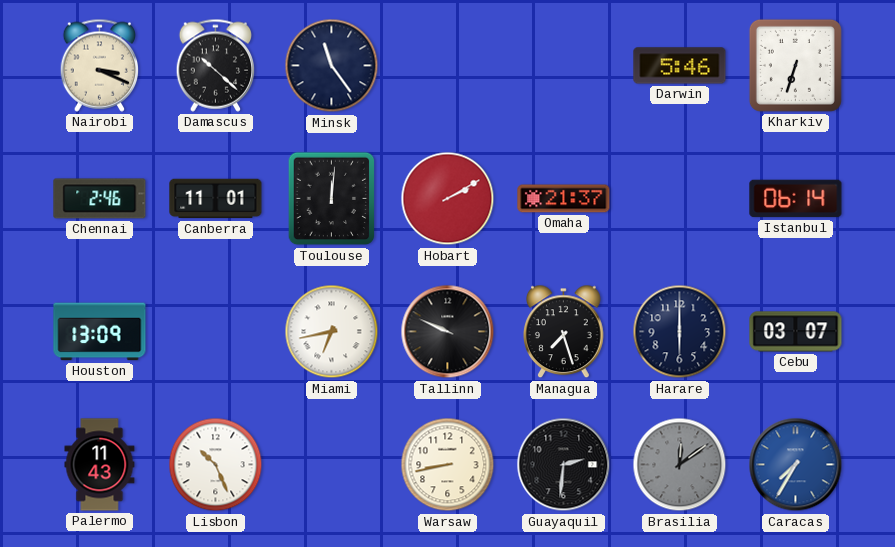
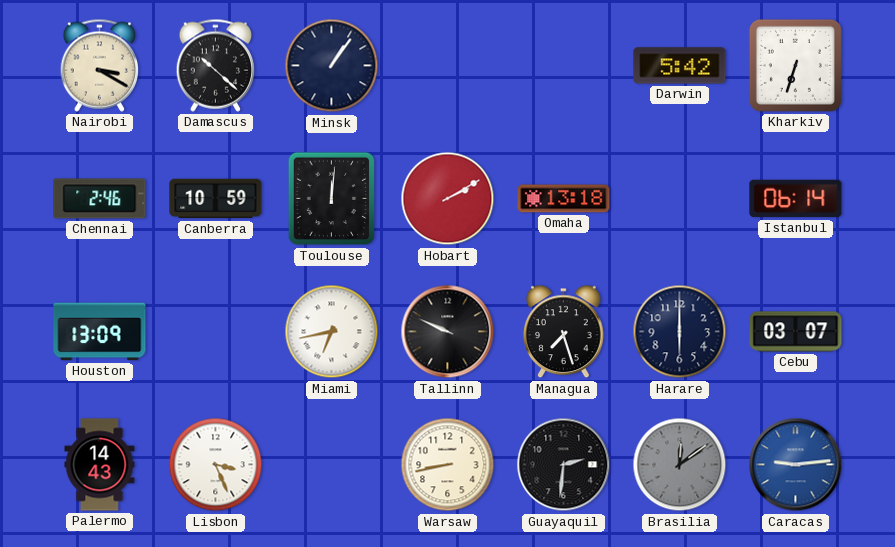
Nairobi: 3:19 -> 3:20 (99, 65)
Minsk: 11:24 -> 1:06 (332, 66)
Darwin: 5:46 -> 5:42 (680, 66)
Canberra: 11:01 -> 10:59 (216, 199)
Omaha: 21:37 -> 13:18 (564, 199)
Palermo: 11:43 -> 14:43 (100, 465)
Lisbon: 10:26 -> 3:26 (216, 465)
Caracas: 7:35 -> 9:14 (796, 465)
